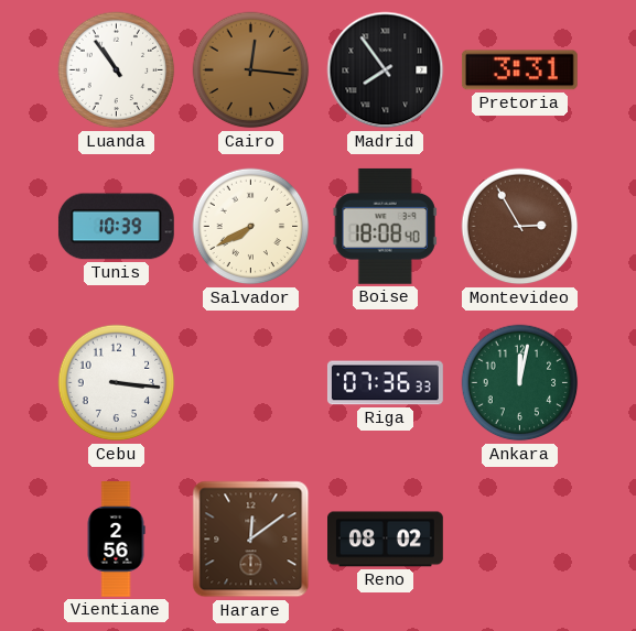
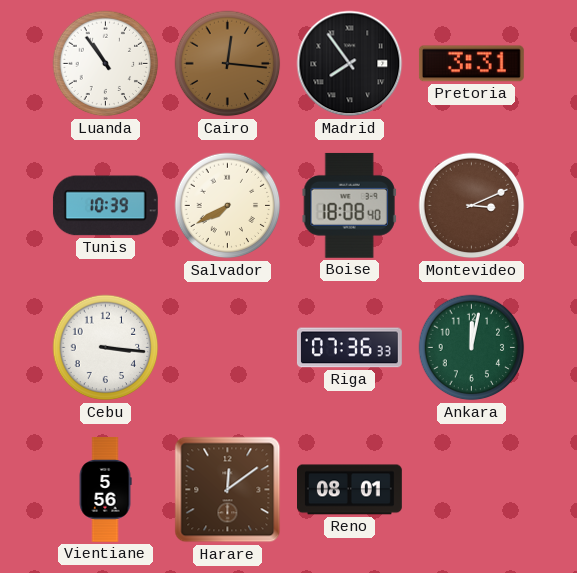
Montevideo: 2:55 -> 3:11 (472, 206)
Vientiane: 2:56 -> 5:56 (105, 490)
Reno: 08:02 -> 08:01 (350, 490)
